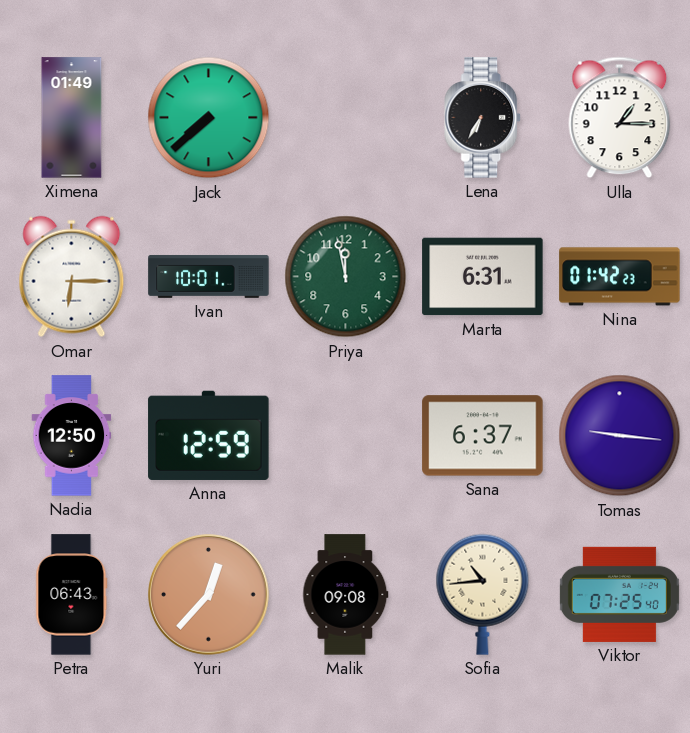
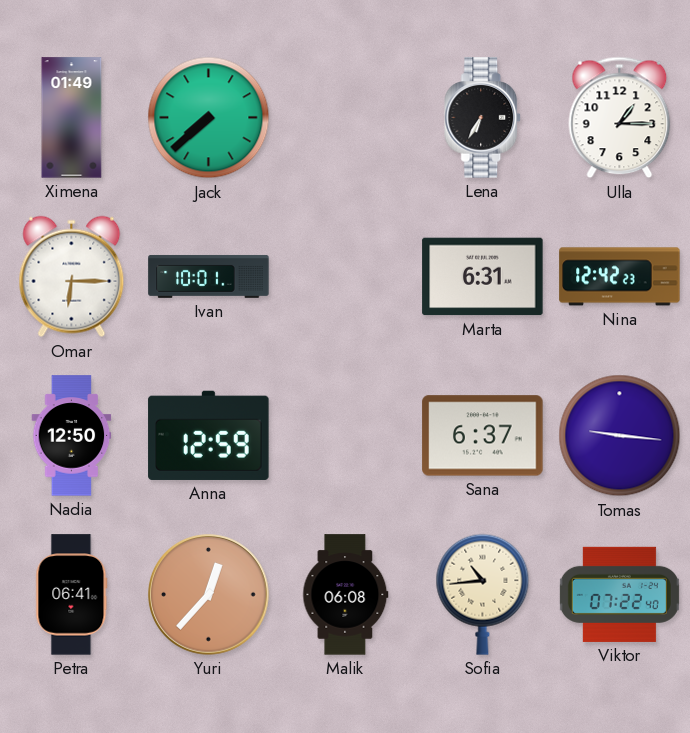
Priya: 11:58 -> none (346, 277)
Nina: 01:42 -> 12:42 (620, 277)
Petra: 06:43 -> 06:41 (72, 595)
Malik: 09:08 -> 06:08 (346, 595)
Viktor: 07:25 -> 07:22 (619, 594)
